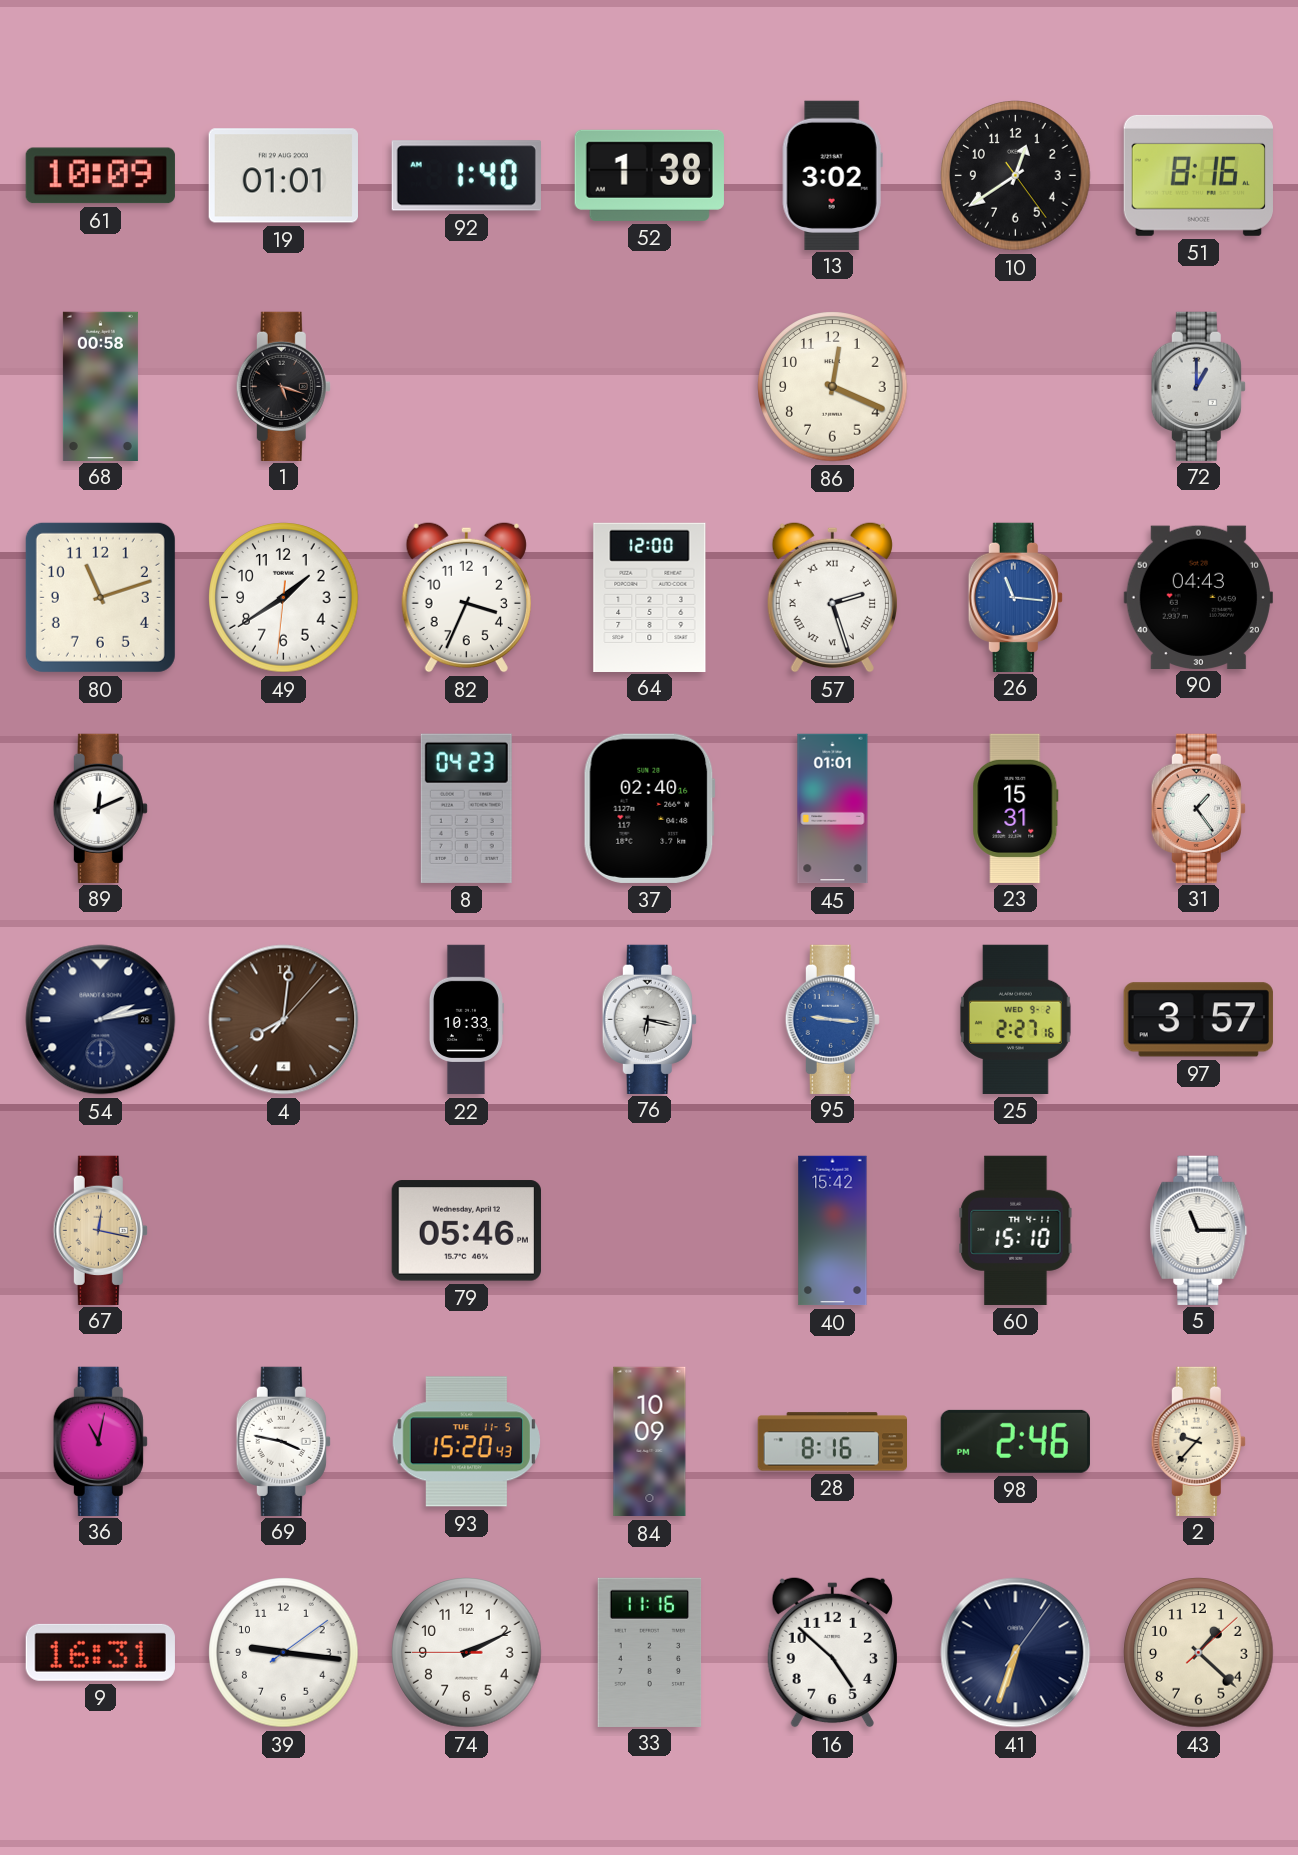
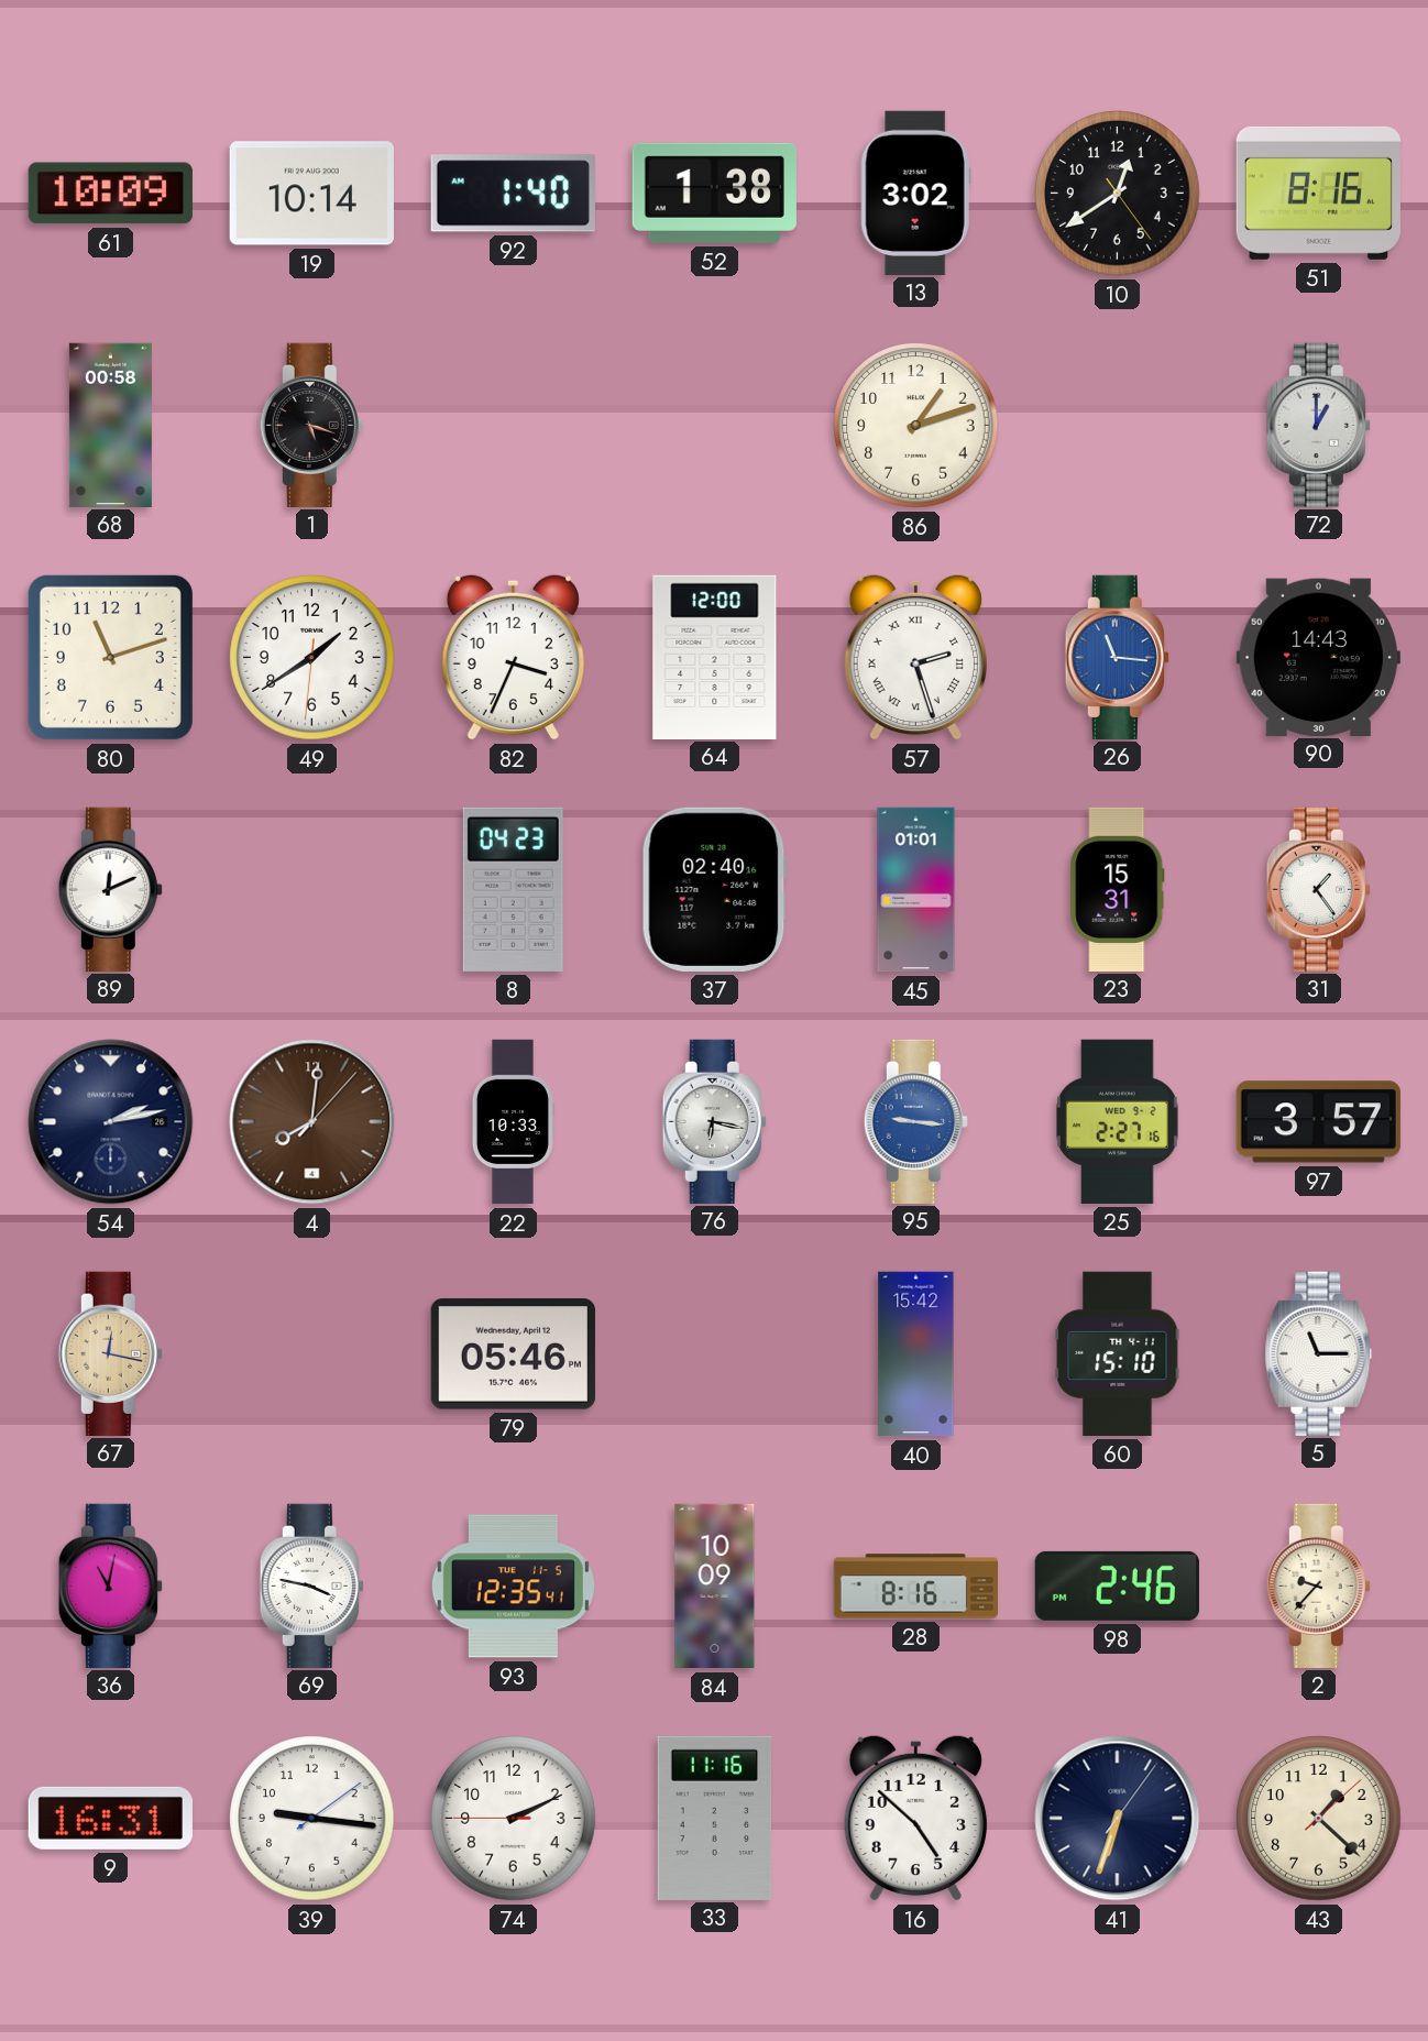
19: 01:01 -> 10:14 (311, 194)
86: 12:19 -> 1:12 (916, 426)
90: 04:43 -> 14:43 (1318, 657)
93: 15:20 -> 12:35 (513, 1587)
